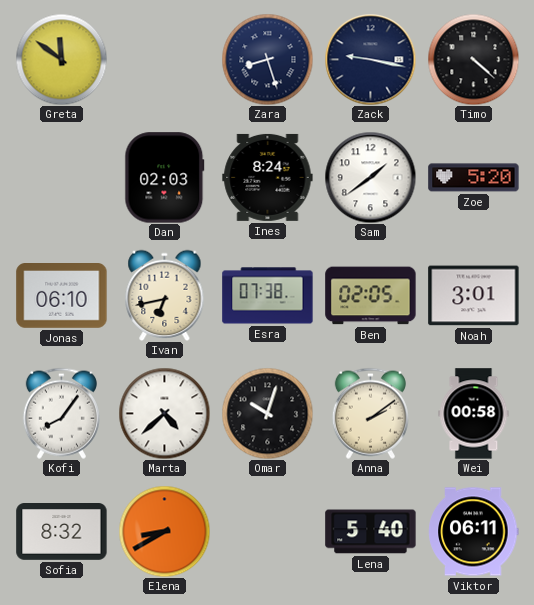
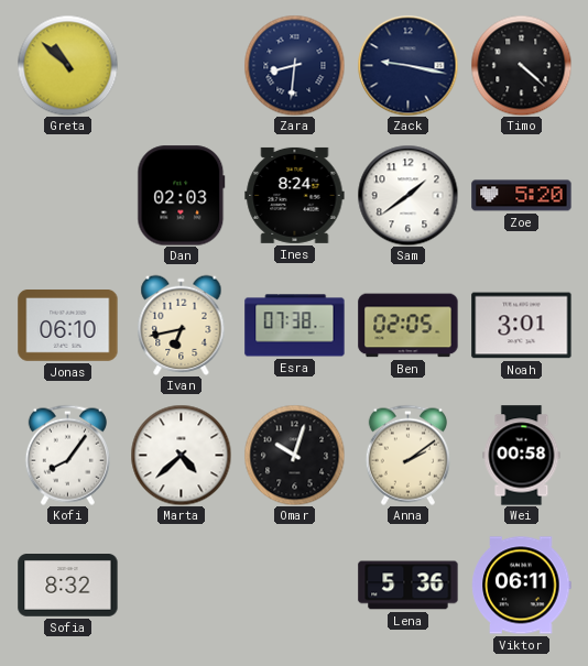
Greta: 11:51 -> 10:52 (67, 65)
Zara: 8:27 -> 8:31 (294, 65)
Elena: 8:40 -> none (164, 531)
Lena: 5:40 -> 5:36 (409, 586)
